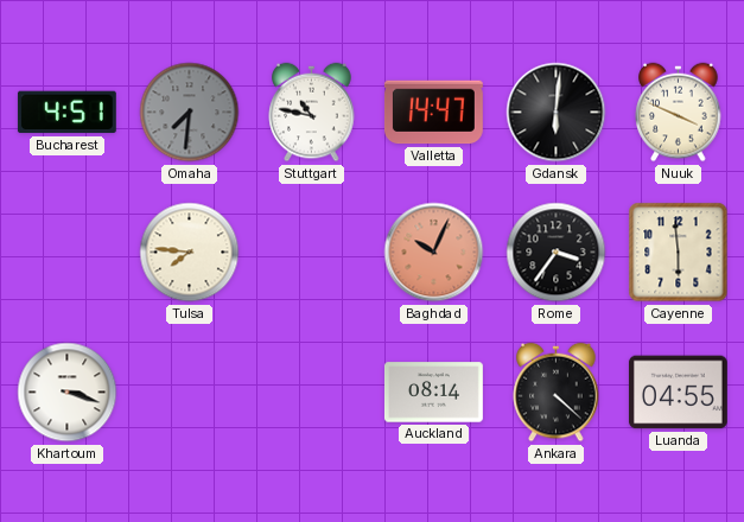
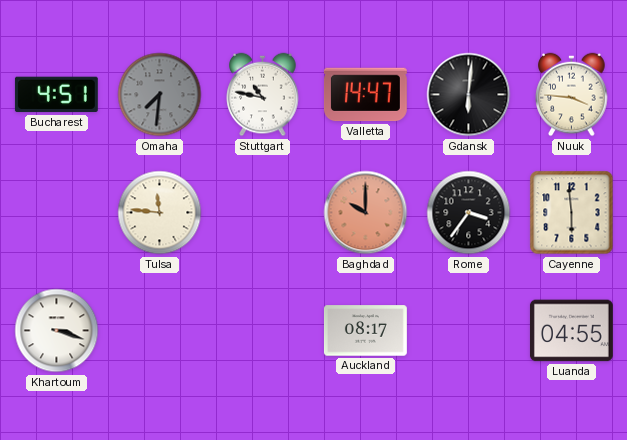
Nuuk: 3:49 -> 3:46 (572, 95)
Tulsa: 7:46 -> 11:46 (160, 213)
Baghdad: 10:04 -> 10:00 (366, 213)
Auckland: 08:14 -> 08:17 (365, 331)
Ankara: 4:22 -> none (557, 393)
